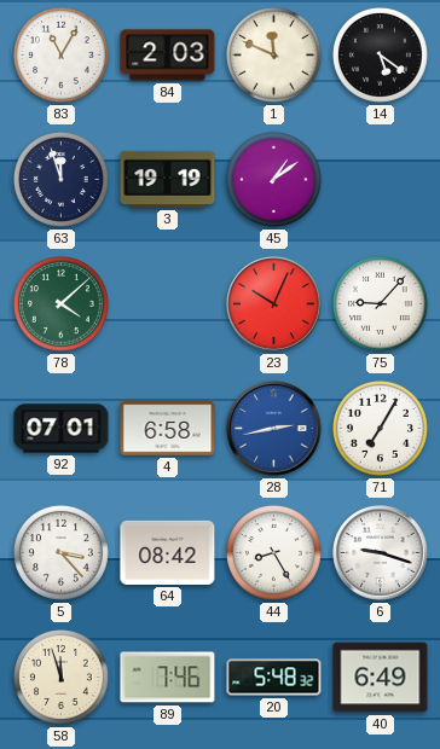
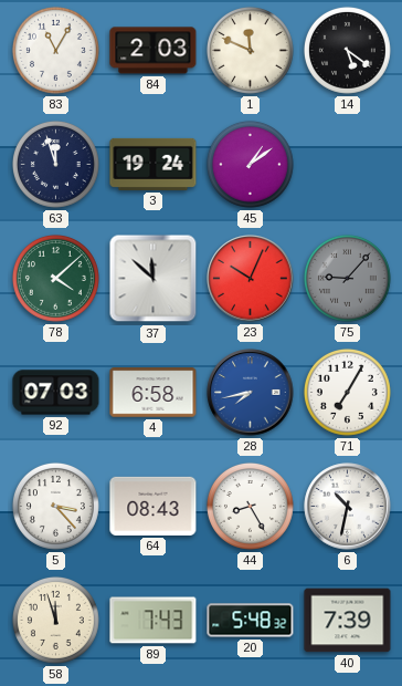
3: 19:19 -> 19:24 (154, 164)
37: none -> 11:52 (154, 279)
75 dial: white -> grey (347, 278)
92: 07:01 -> 07:03 (56, 393)
28: 2:43 -> 7:43 (251, 393)
64: 08:42 -> 08:43 (154, 506)
6: 9:18 -> 10:32 (348, 507)
89: 7:46 -> 7:43 (154, 621)
40: 6:49 -> 7:39 (348, 621)
